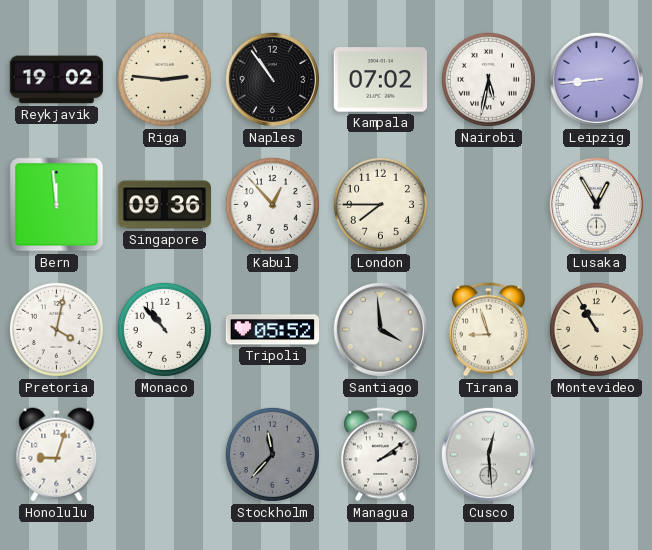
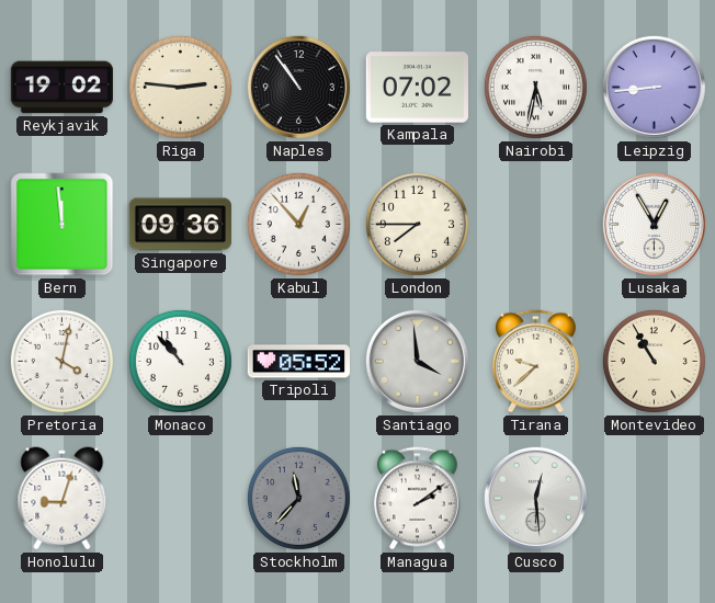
Tirana: 8:57 -> 9:38 (535, 362)
